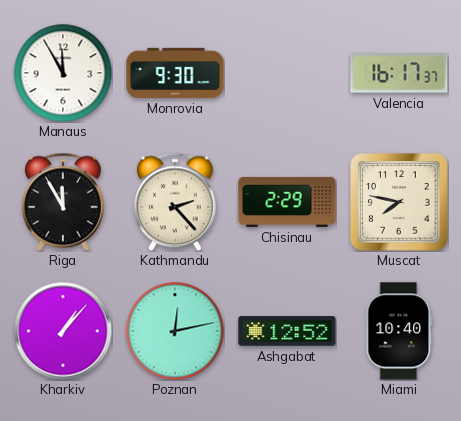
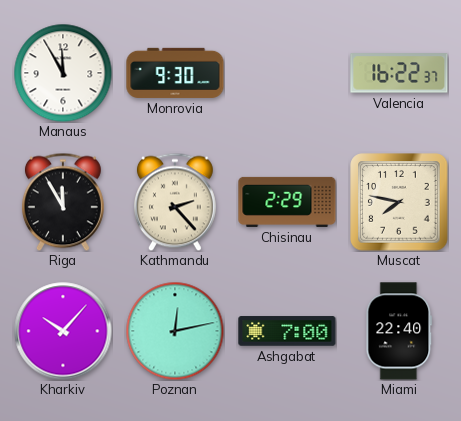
Valencia: 16:17 -> 16:22 (399, 73)
Kharkiv: 1:07 -> 10:07 (63, 331)
Ashgabat: 12:52 -> 7:00 (287, 331)
Miami: 10:40 -> 22:40 (399, 331)
